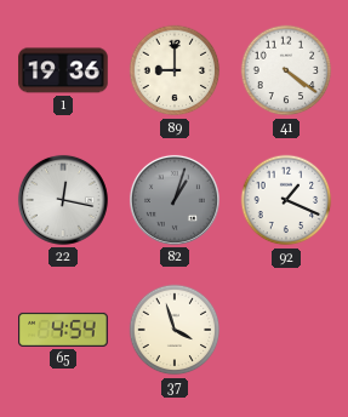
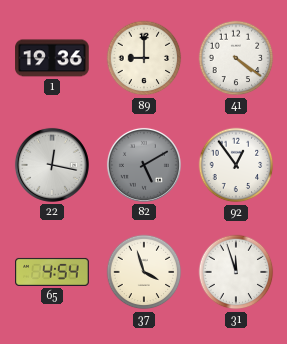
82: 1:03 -> 5:10 (144, 165)
92: 1:19 -> 12:54 (236, 165)
31: none -> 11:57 (236, 272)
